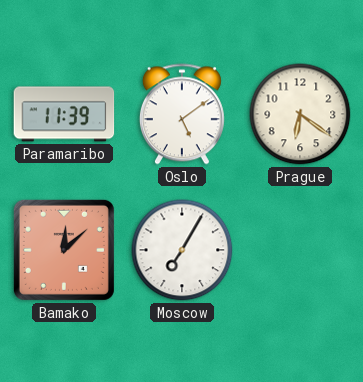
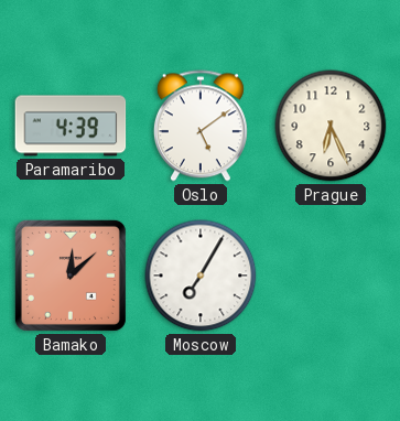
Paramaribo: 11:39 -> 4:39 (71, 126)
Prague: 6:21 -> 6:26 (331, 126)
